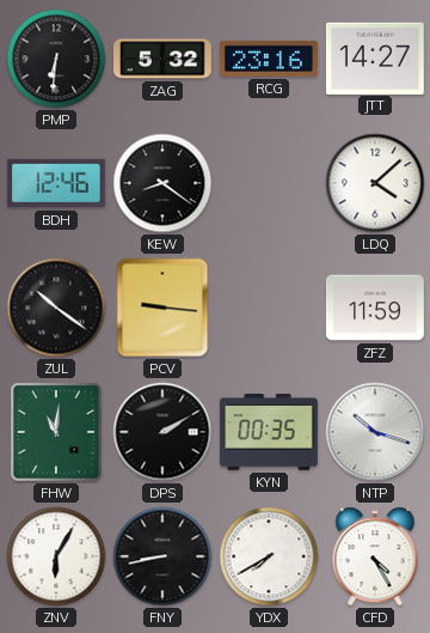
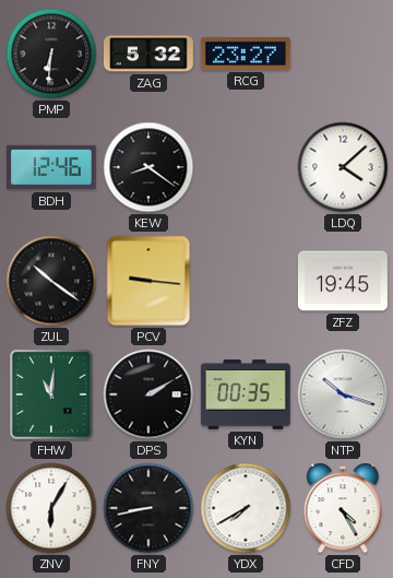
RCG: 23:16 -> 23:27 (246, 54)
JTT: 14:27 -> none (375, 57)
ZFZ: 11:59 -> 19:45 (343, 281)
